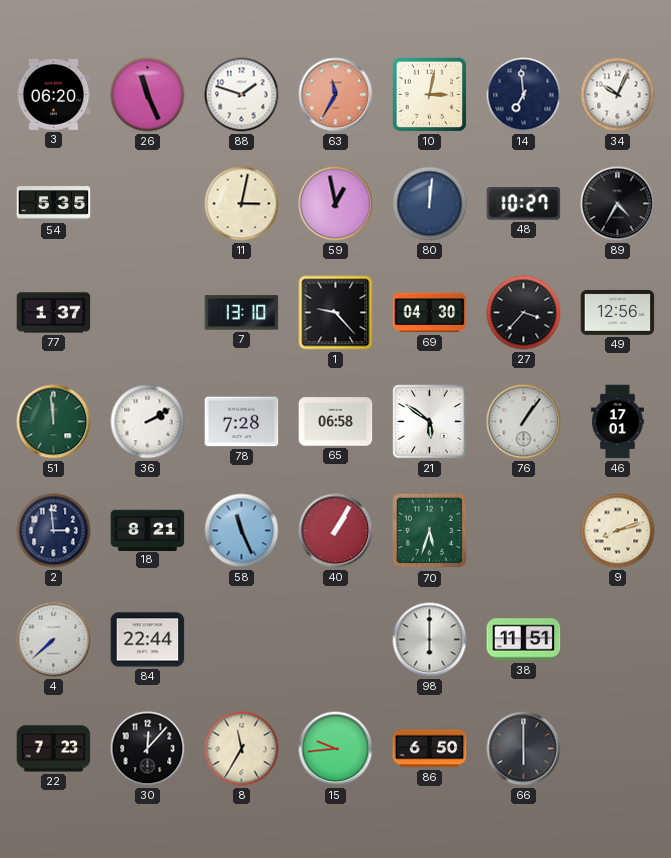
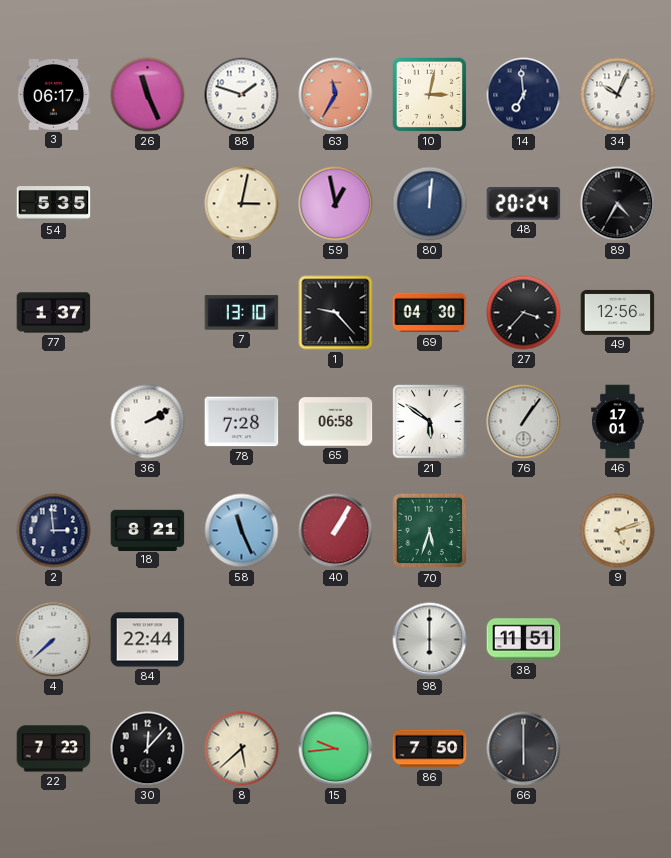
3: 06:20 -> 06:17 (54, 95)
48: 10:27 -> 20:24 (524, 204)
51: 11:59 -> none (54, 422)
9: 8:12 -> 5:12 (618, 531)
8: 11:35 -> 5:38 (242, 749)
86: 6:50 -> 7:50 (430, 749)
